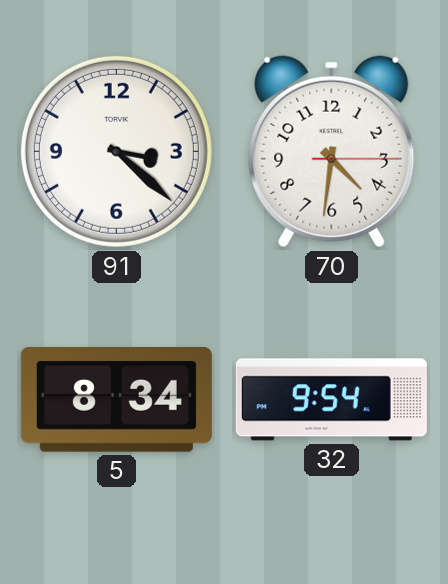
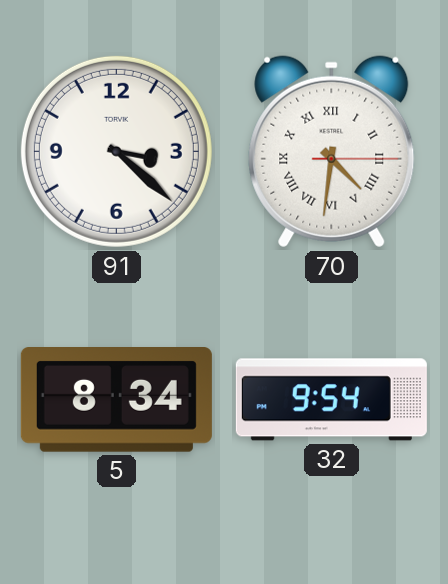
70 numerals: Arabic -> Roman (332, 152)
